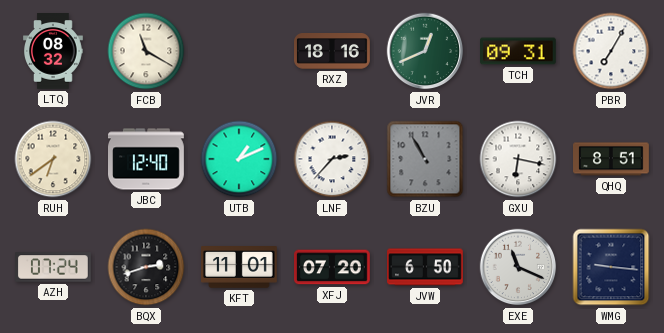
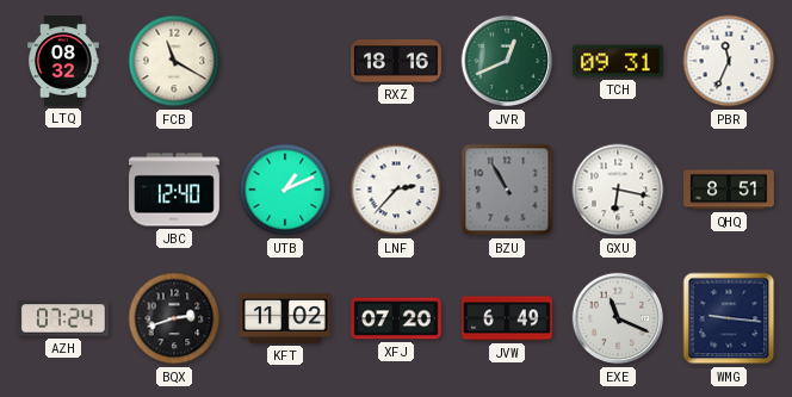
PBR: 7:05 -> 11:34 (729, 61)
RUH: 6:39 -> none (53, 159)
KFT: 11:01 -> 11:02 (286, 320)
JVW: 6:50 -> 6:49 (507, 318)
